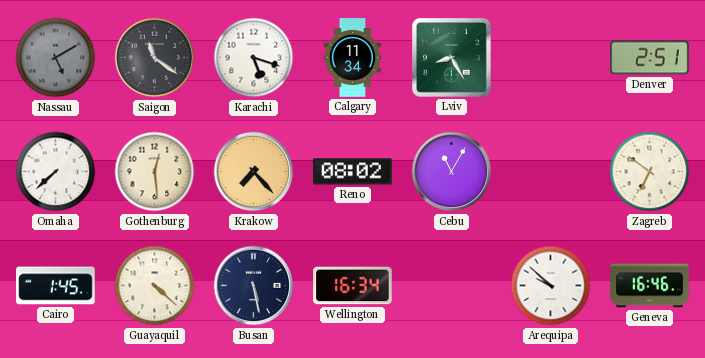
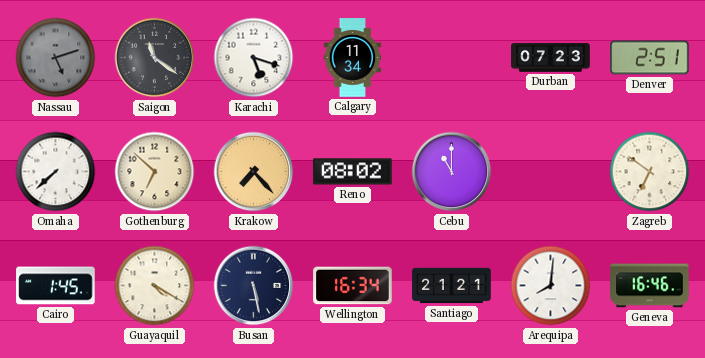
Nassau: 5:10 -> 5:12 (56, 58)
Lviv: 8:25 -> none (452, 58)
Durban: none -> 07:23 (551, 58)
Gothenburg: 12:29 -> 6:52 (155, 172)
Cebu: 11:05 -> 11:00 (452, 172)
Guayaquil: 4:22 -> 4:20 (155, 286)
Santiago: none -> 21:21 (452, 286)
Arequipa: 9:52 -> 8:01 (551, 286)
